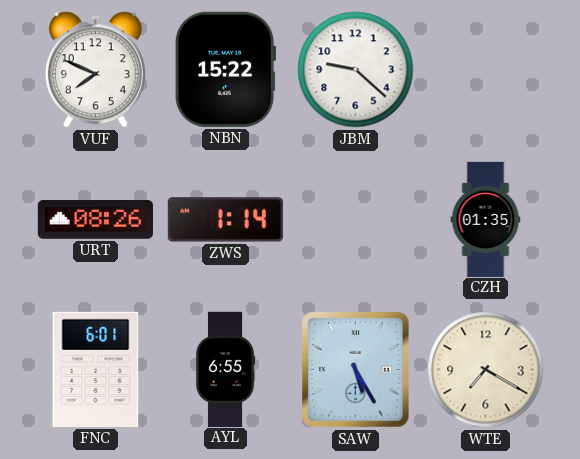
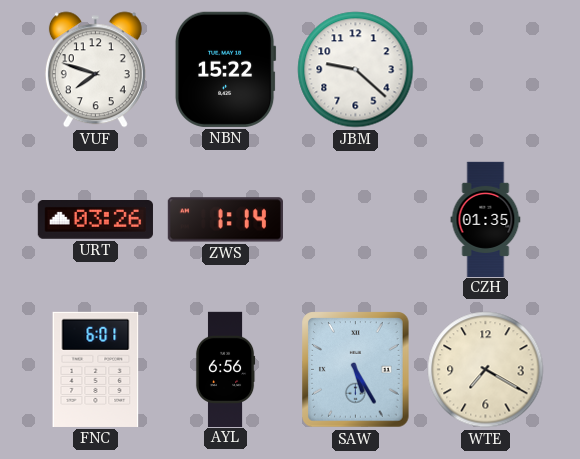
VUF: 7:49 -> 7:48 (95, 70)
URT: 08:26 -> 03:26 (95, 220)
AYL: 6:55 -> 6:56 (225, 369)
